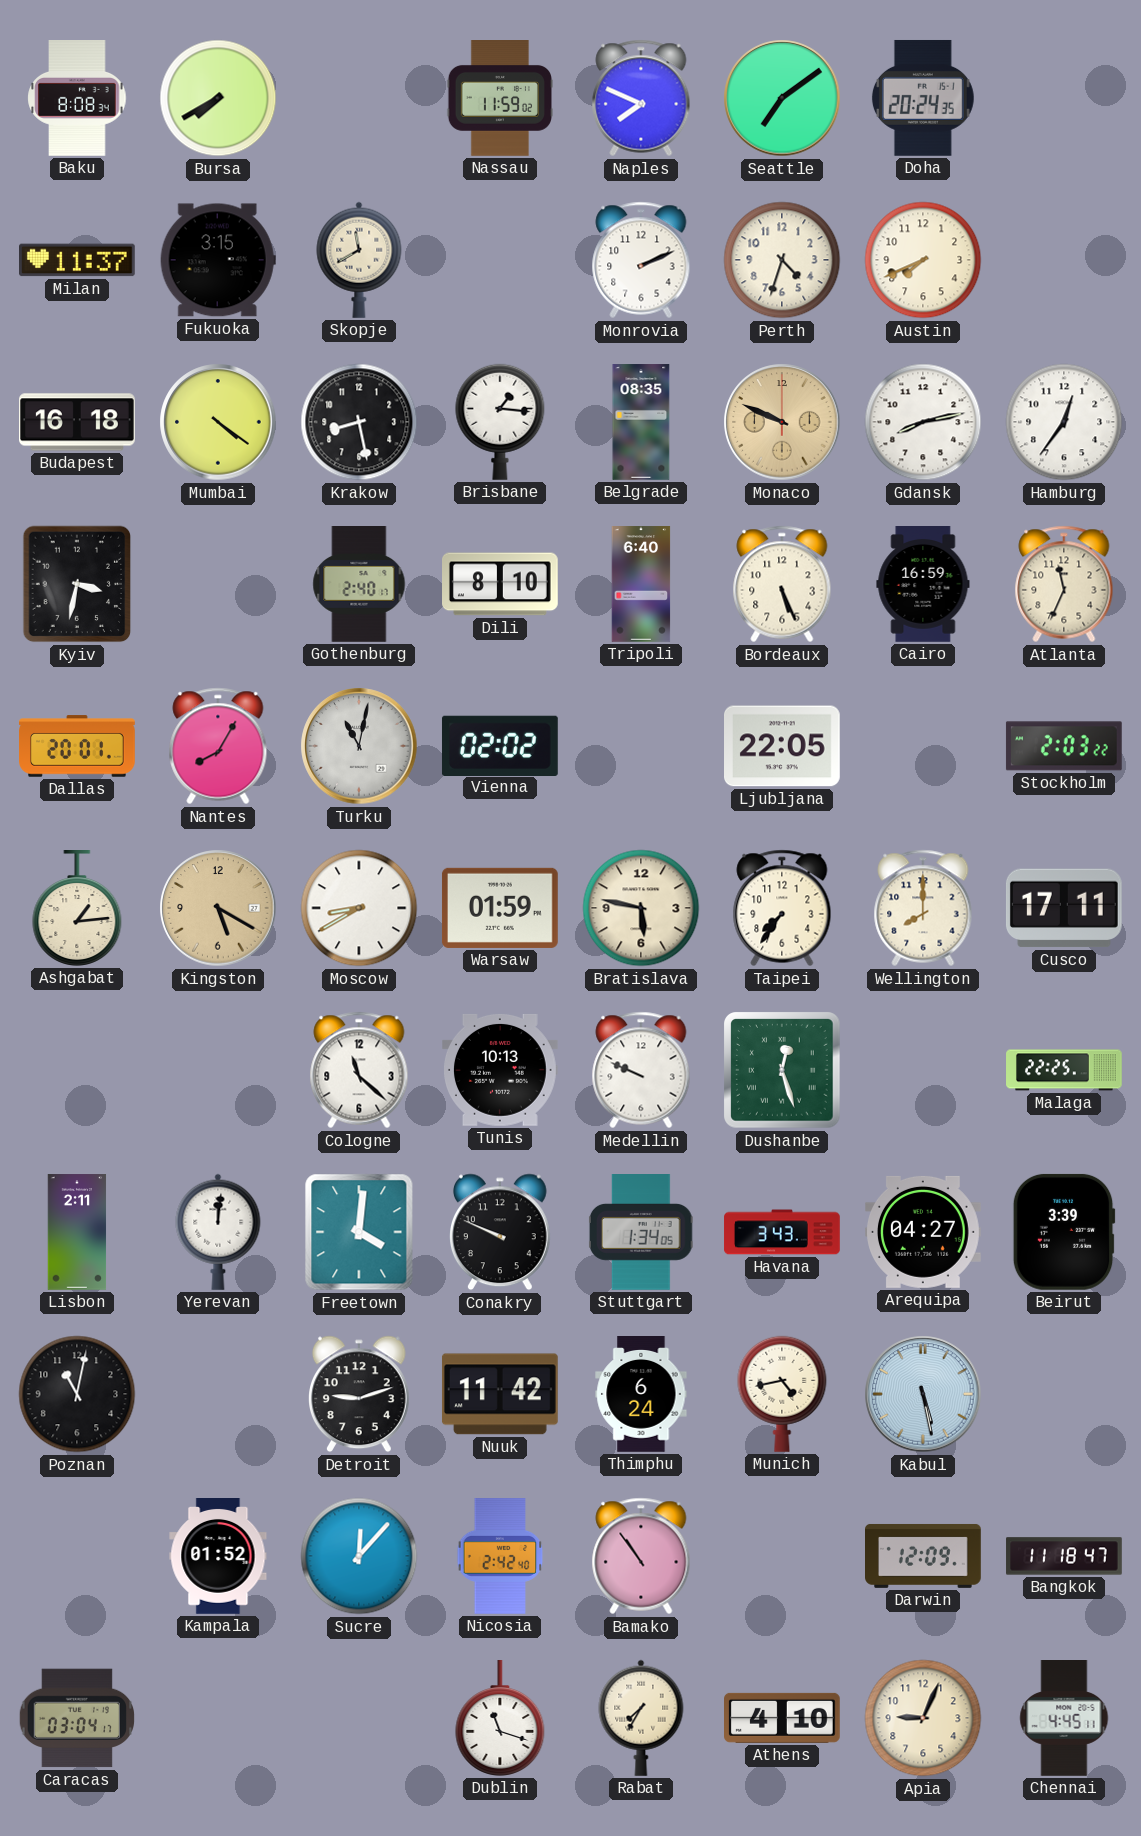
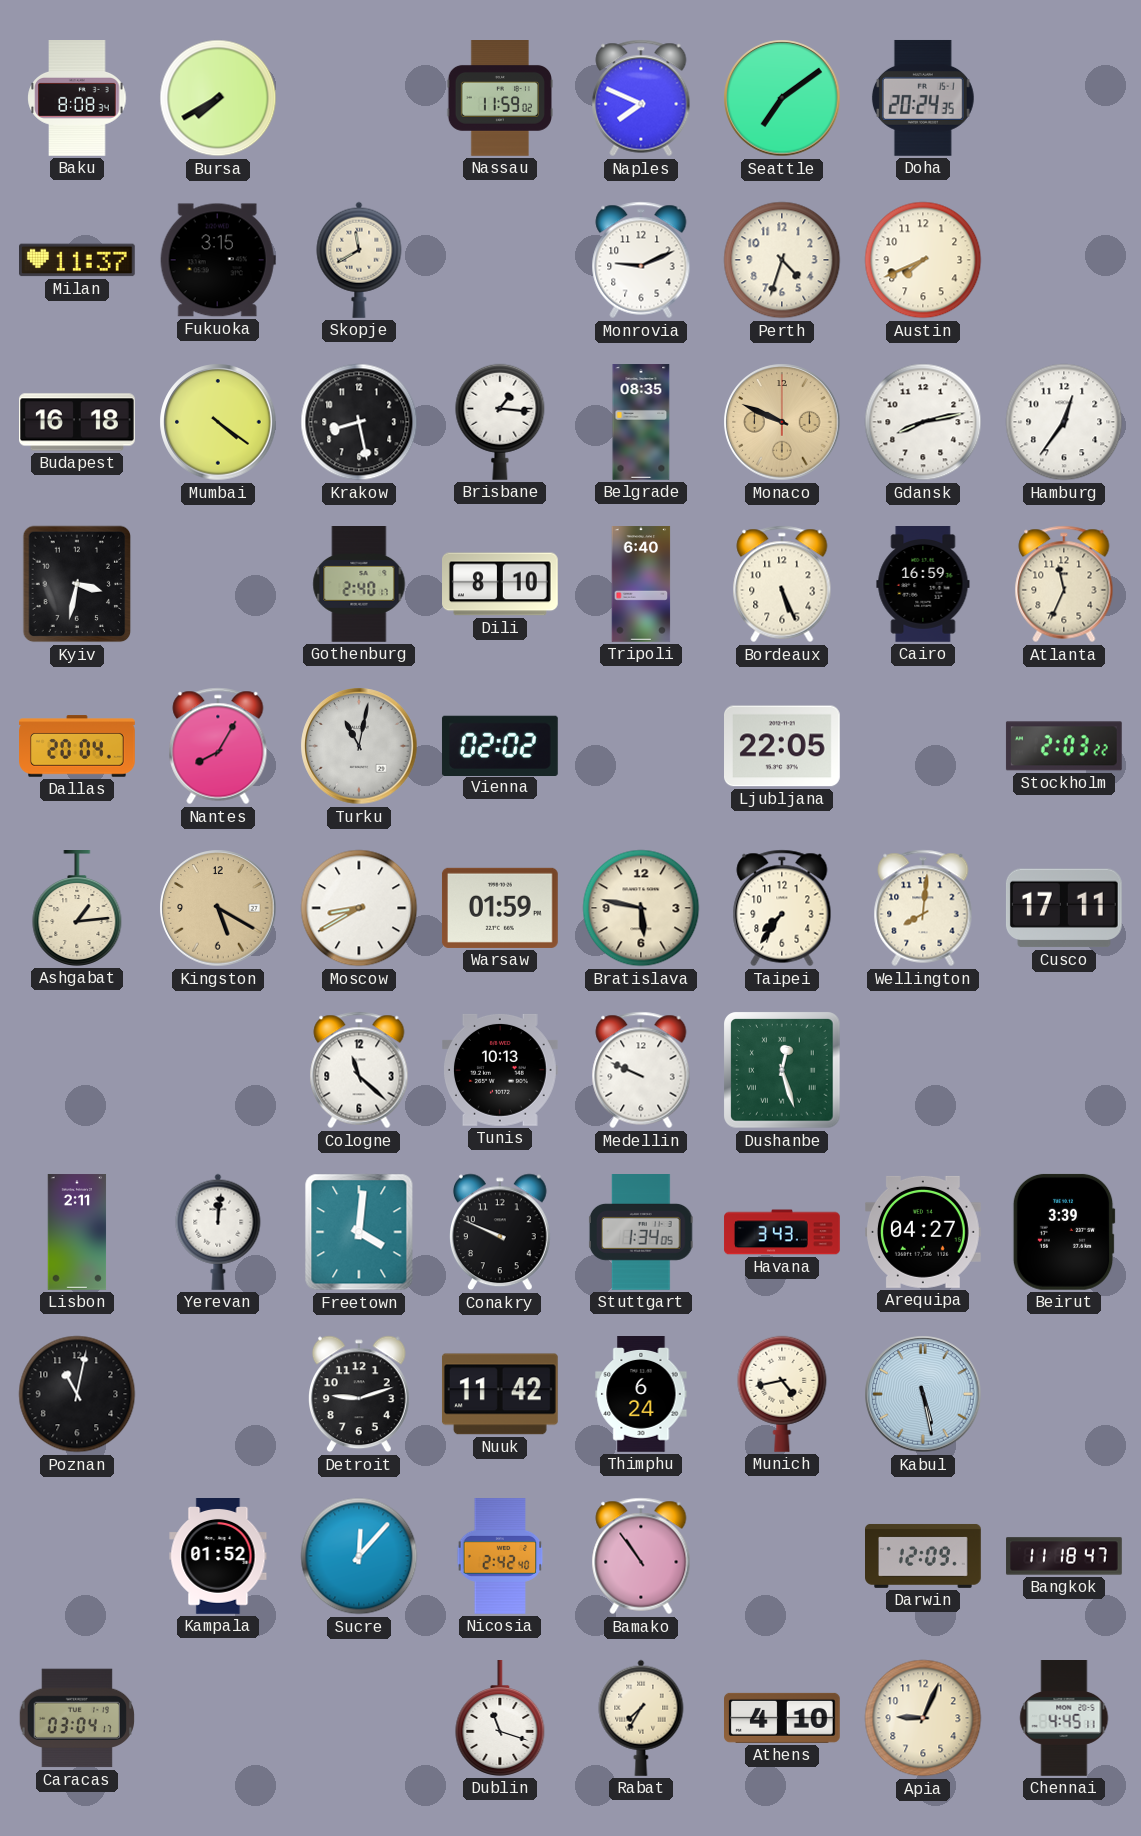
Monrovia: 2:11 -> 9:11 (641, 260)
Dallas: 20:01 -> 20:04 (77, 746)
Wellington: 8:00 -> 8:01 (923, 908)
Malaga: 22:25 -> none (1064, 1070)
